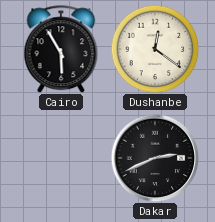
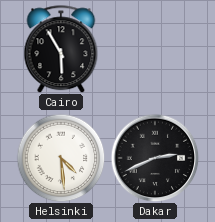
Dushanbe: 12:21 -> none (155, 49)
Helsinki: none -> 4:29 (61, 158)
